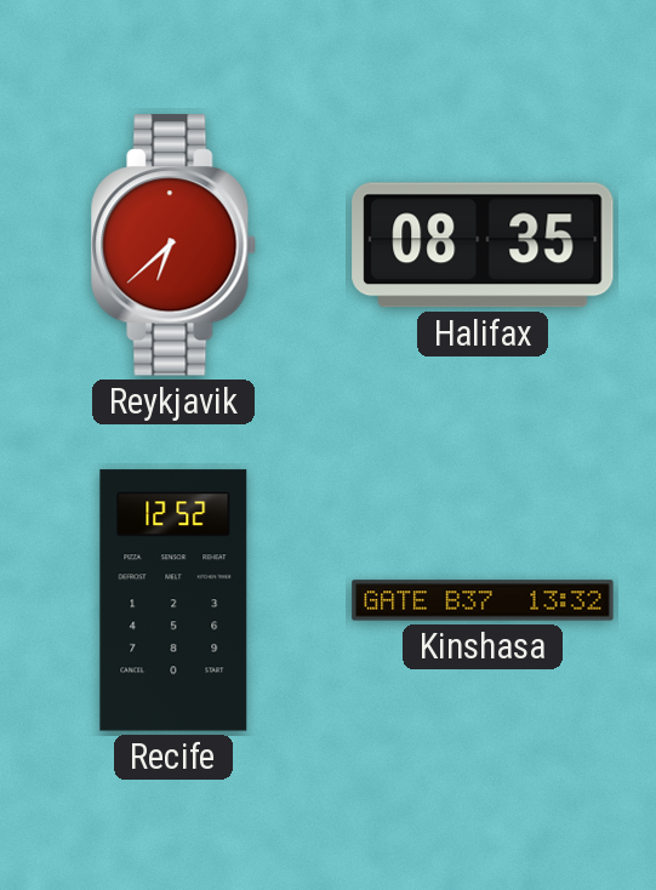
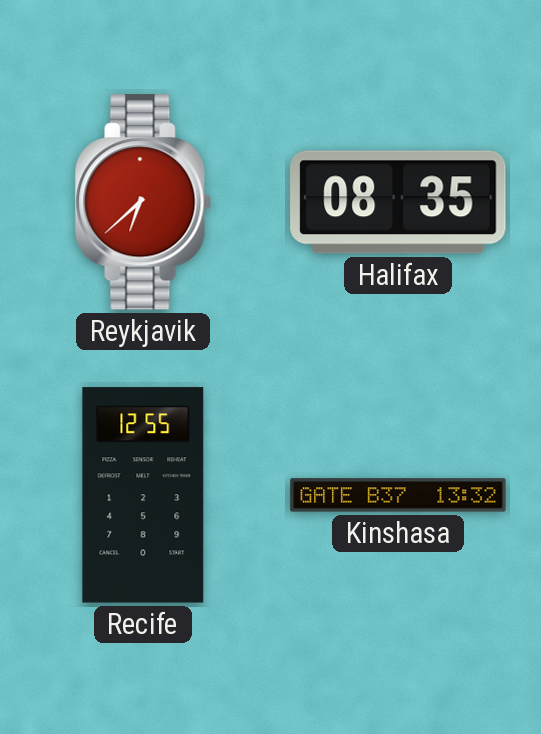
Recife: 12:52 -> 12:55 (143, 495)
